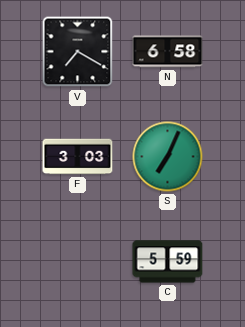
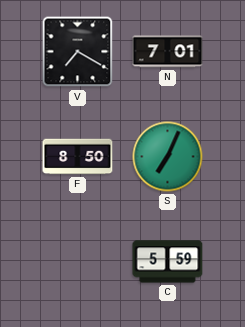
N: 6:58 -> 7:01 (168, 52)
F: 3:03 -> 8:50 (78, 157)
